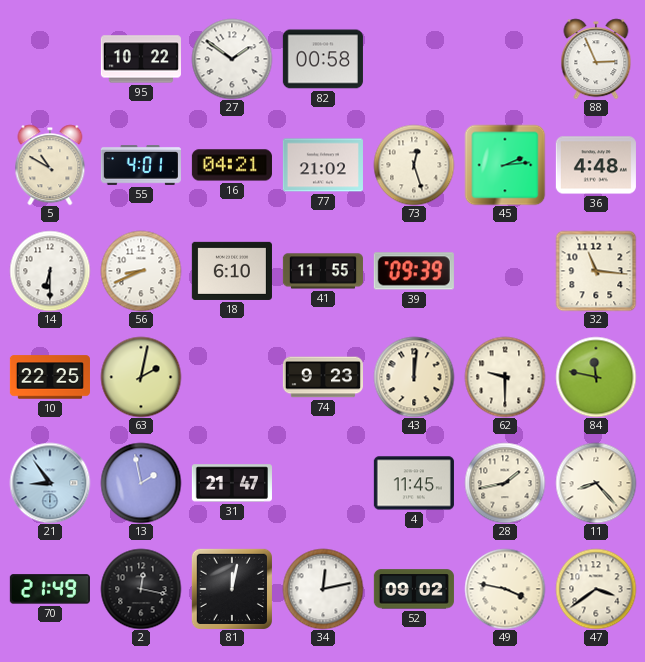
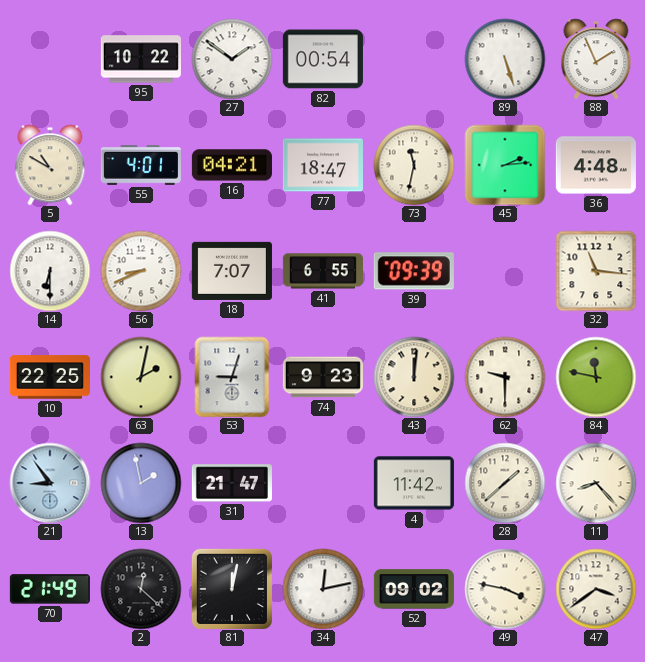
82: 00:58 -> 00:54 (323, 59)
89: none -> 5:27 (505, 59)
88: 2:56 -> 1:56 (596, 59)
77: 21:02 -> 18:47 (323, 165)
73: 12:27 -> 11:32 (414, 165)
18: 6:10 -> 7:07 (232, 271)
41: 11:55 -> 6:55 (323, 271)
53: none -> 9:03 (232, 377)
4: 11:45 -> 11:42 (414, 483)
28: 1:43 -> 1:38 (505, 483)
2: 12:17 -> 12:22 (141, 589)
